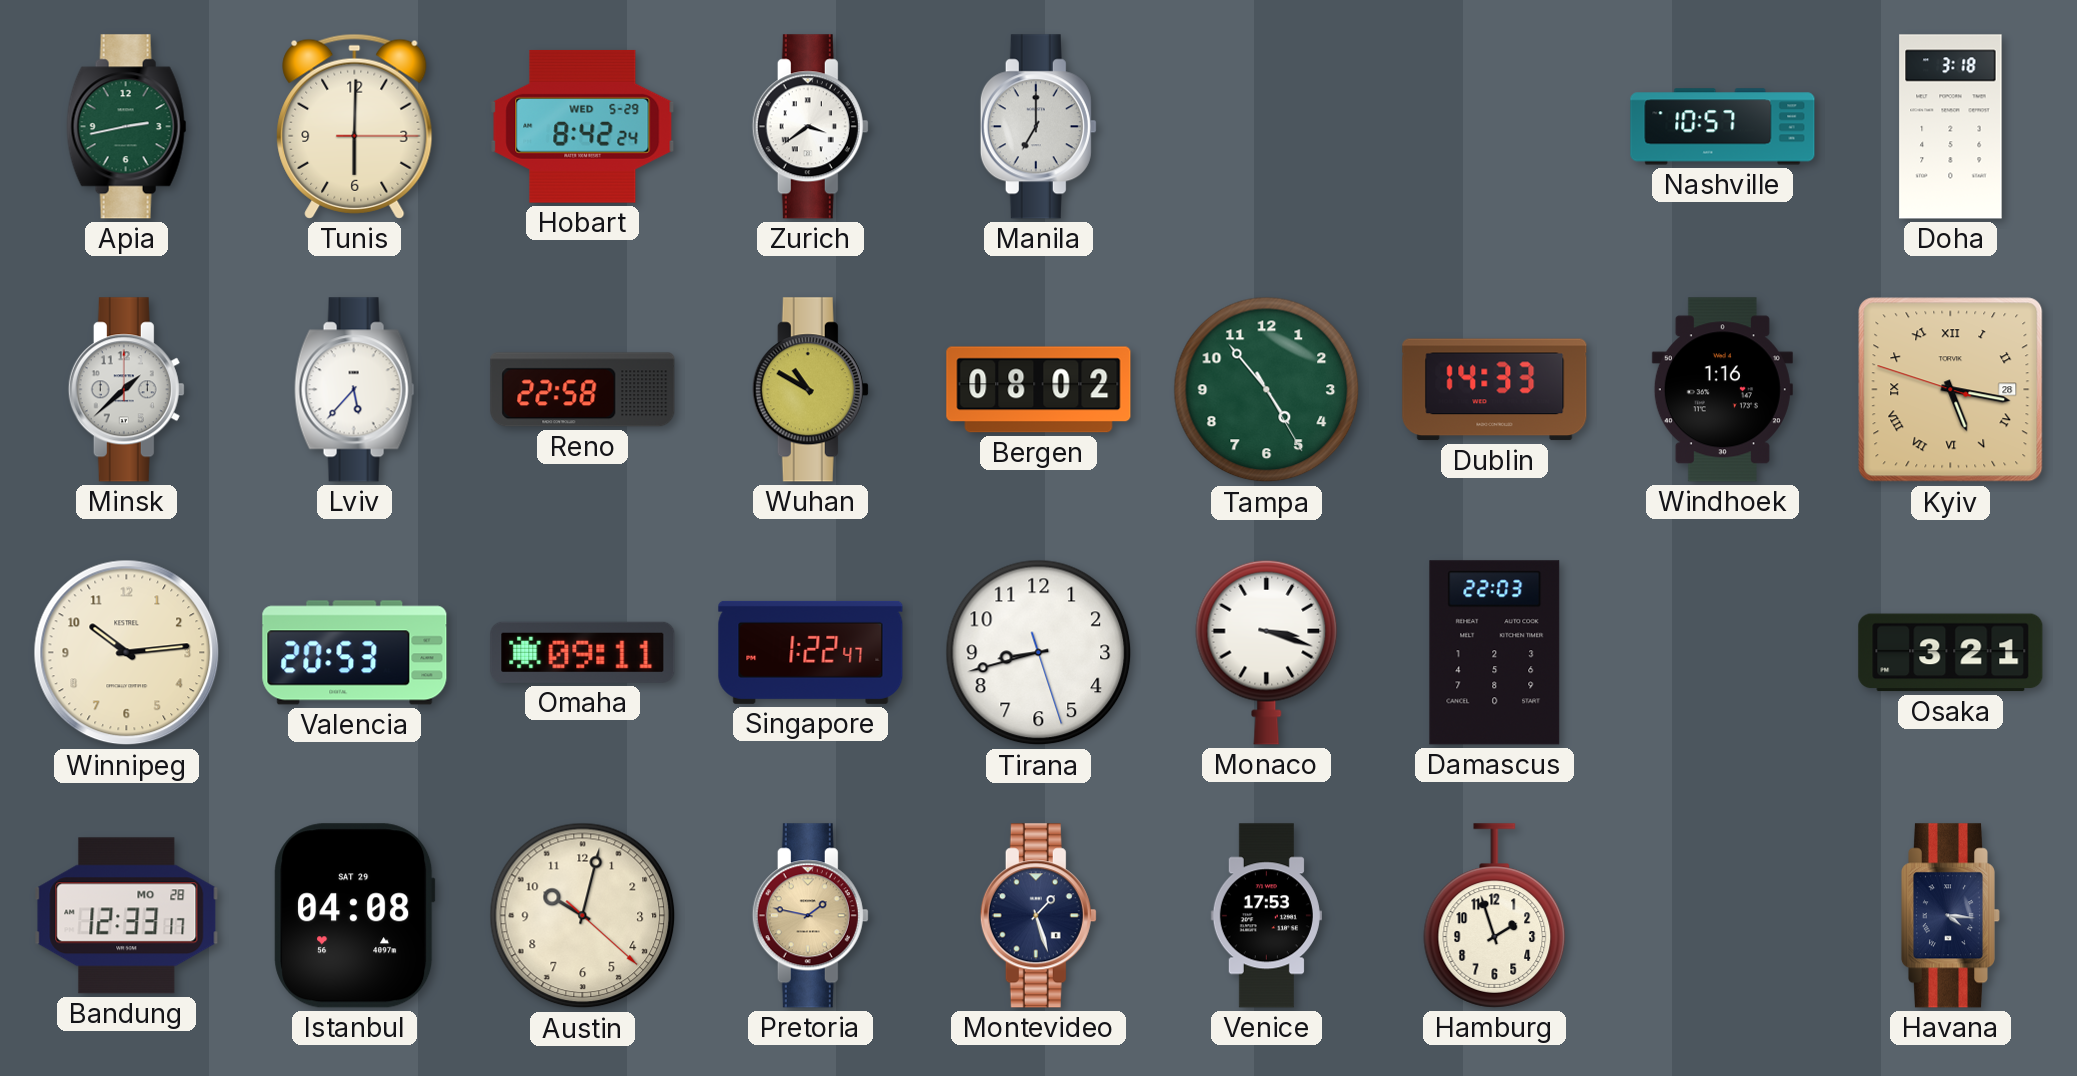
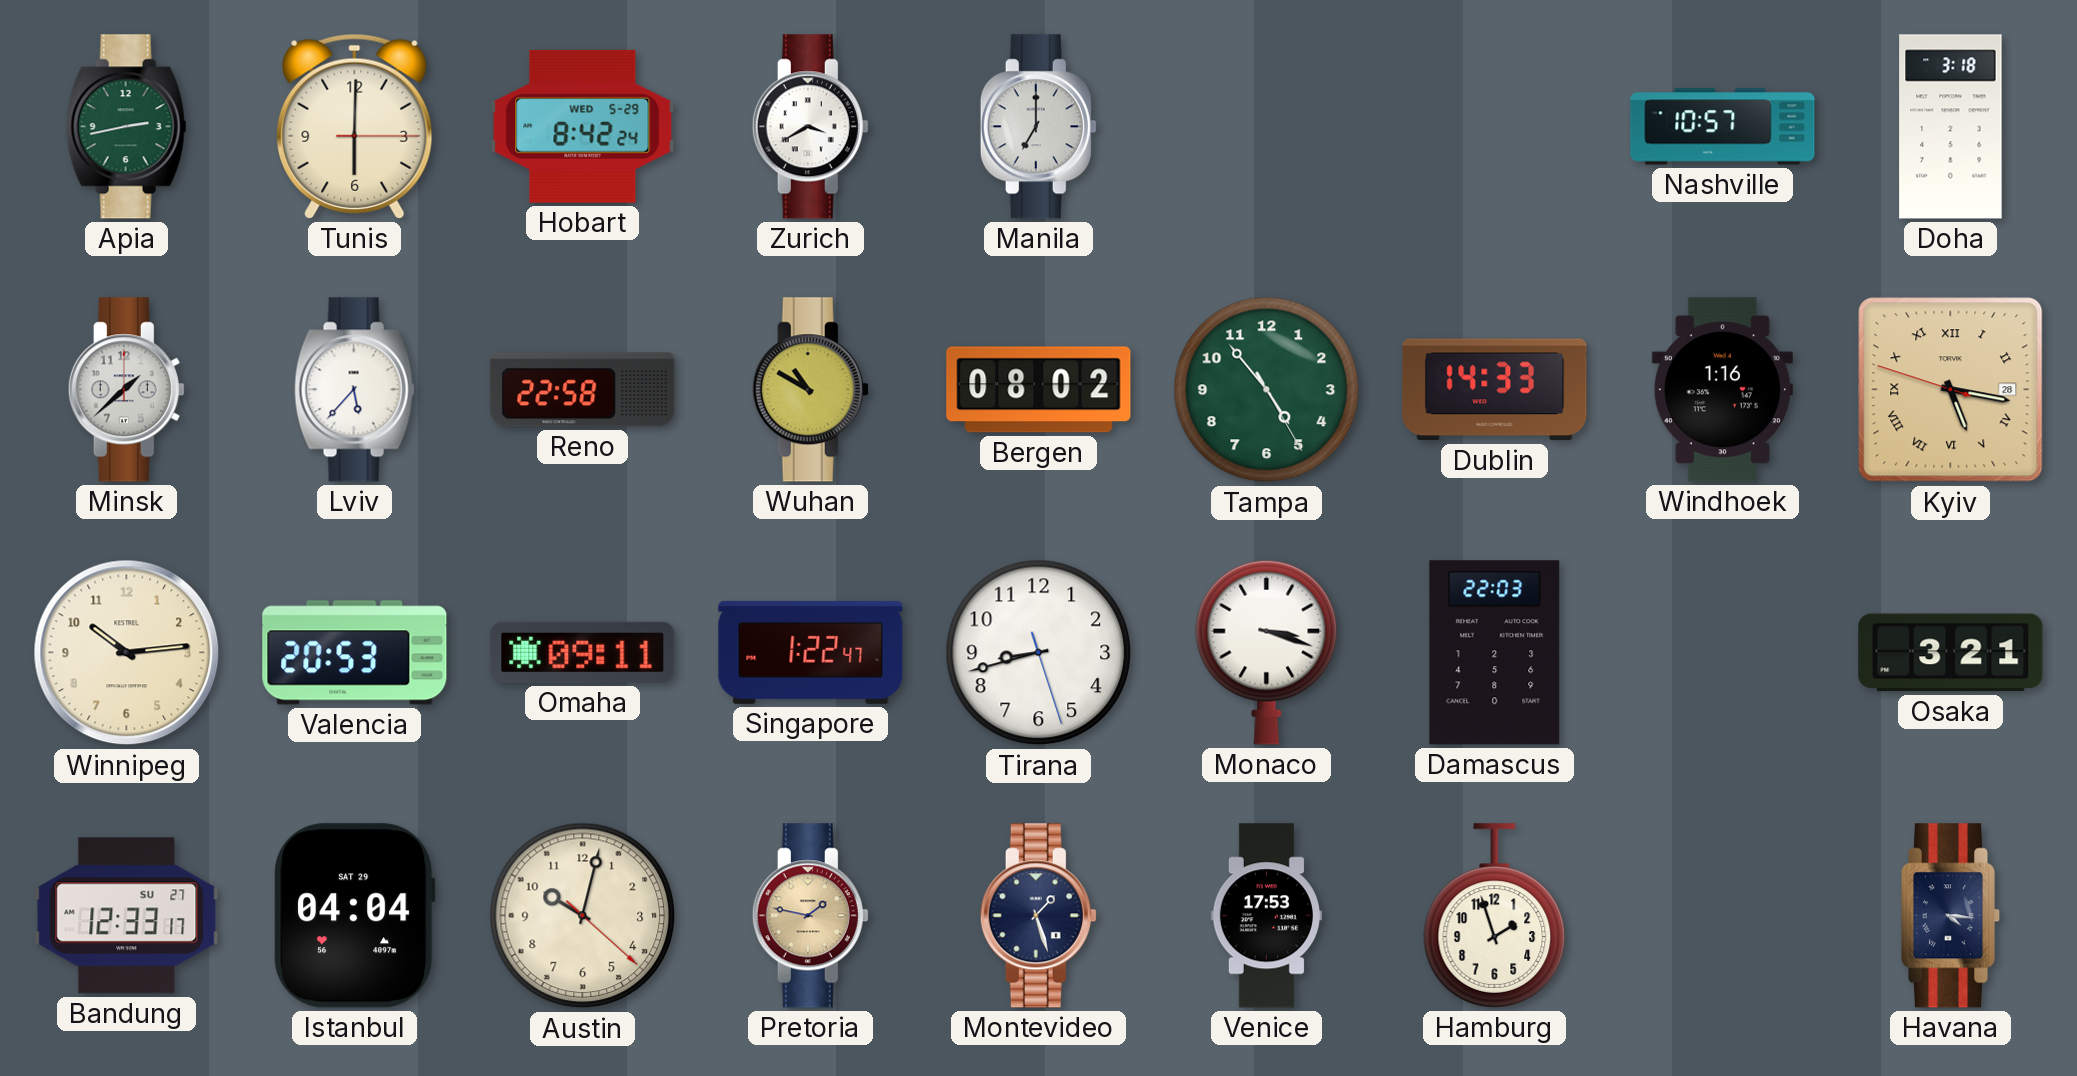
Zurich: 3:39 -> 3:40 (810, 127)
Bandung date: MO 28 -> SU 27 (127, 916)
Istanbul: 04:08 -> 04:04 (355, 916)
